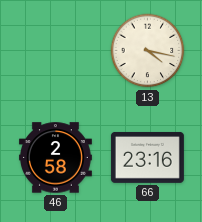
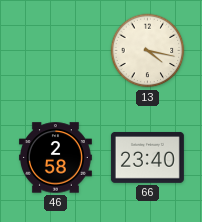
66: 23:16 -> 23:40 (147, 157)
